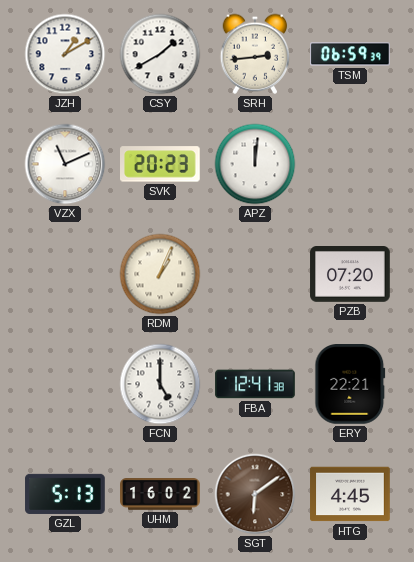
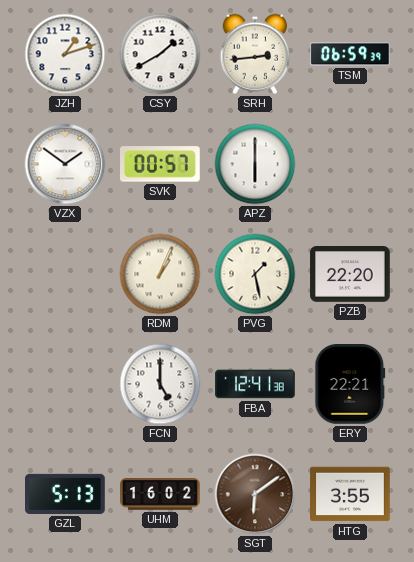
JZH: 1:10 -> 1:12 (65, 54)
VZX: 11:11 -> 1:51 (65, 164)
SVK: 20:23 -> 00:57 (161, 164)
APZ: 12:01 -> 6:00 (255, 164)
PVG: none -> 1:28 (255, 274)
PZB: 07:20 -> 22:20 (350, 275)
HTG: 4:45 -> 3:55 (350, 494)
